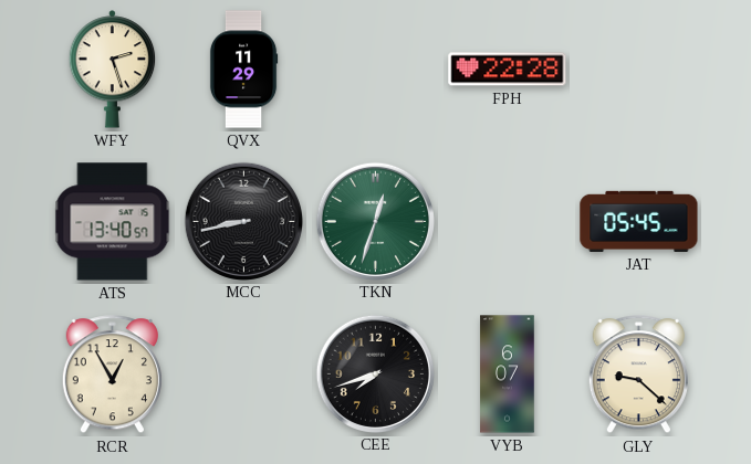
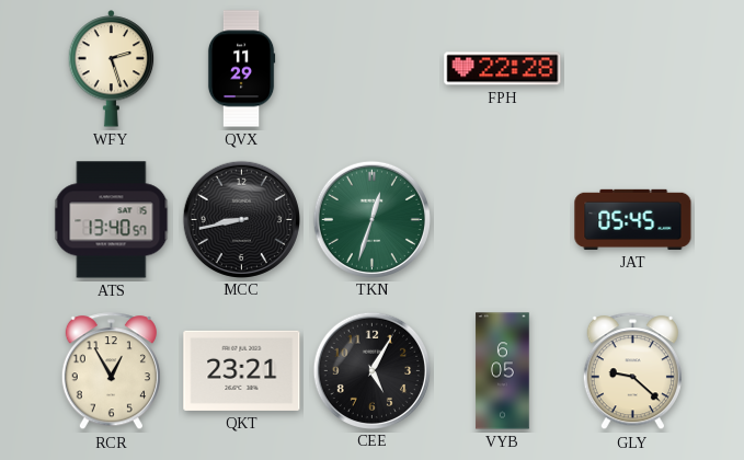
QKT: none -> 23:21 (242, 370)
CEE: 7:42 -> 5:05 (371, 370)
VYB: 6:07 -> 6:05 (503, 371)
